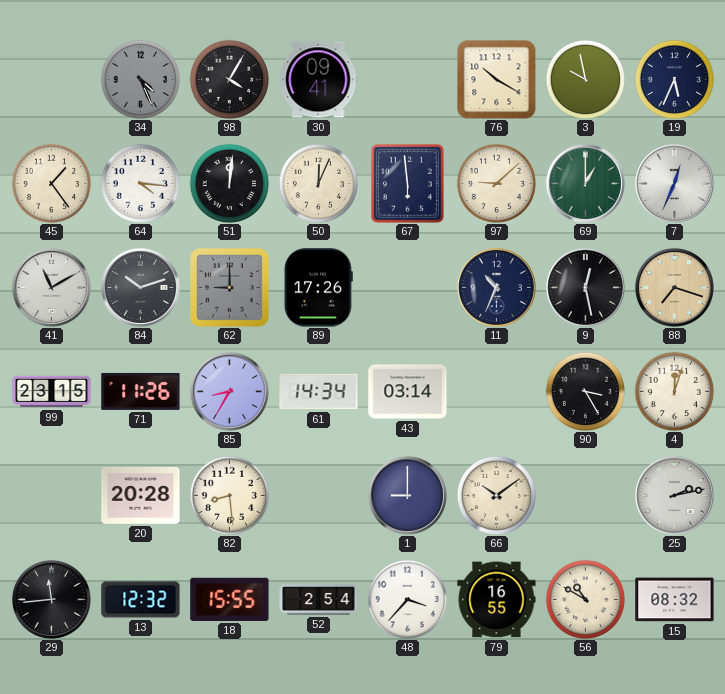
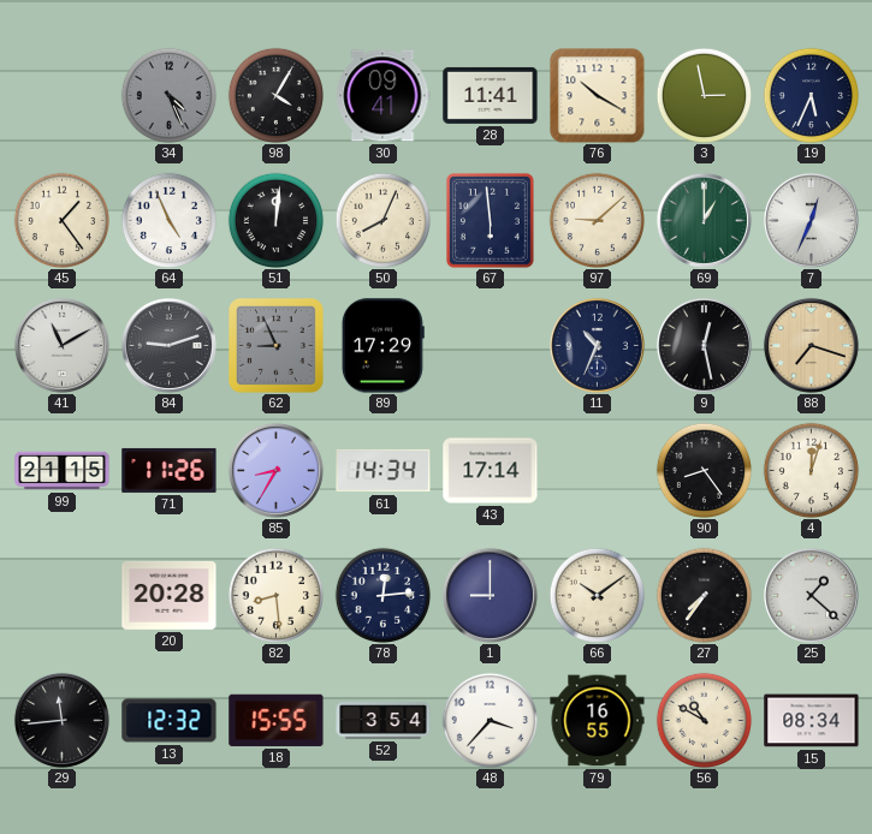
28: none -> 11:41 (491, 95)
3: 9:58 -> 2:58 (704, 95)
64: 4:16 -> 4:56 (168, 220)
50: 12:04 -> 8:04 (382, 220)
84: 10:12 -> 9:12 (168, 345)
62: 9:00 -> 8:56 (275, 345)
89: 17:26 -> 17:29 (382, 346)
99: 23:15 -> 21:15 (63, 471)
43: 03:14 -> 17:14 (491, 471)
90: 3:25 -> 8:24 (704, 470)
78: none -> 12:14 (382, 595)
27: none -> 7:36 (704, 595)
25: 2:13 -> 1:22 (811, 595)
52: 2:54 -> 3:54 (384, 721)
15: 08:32 -> 08:34 (812, 721)
